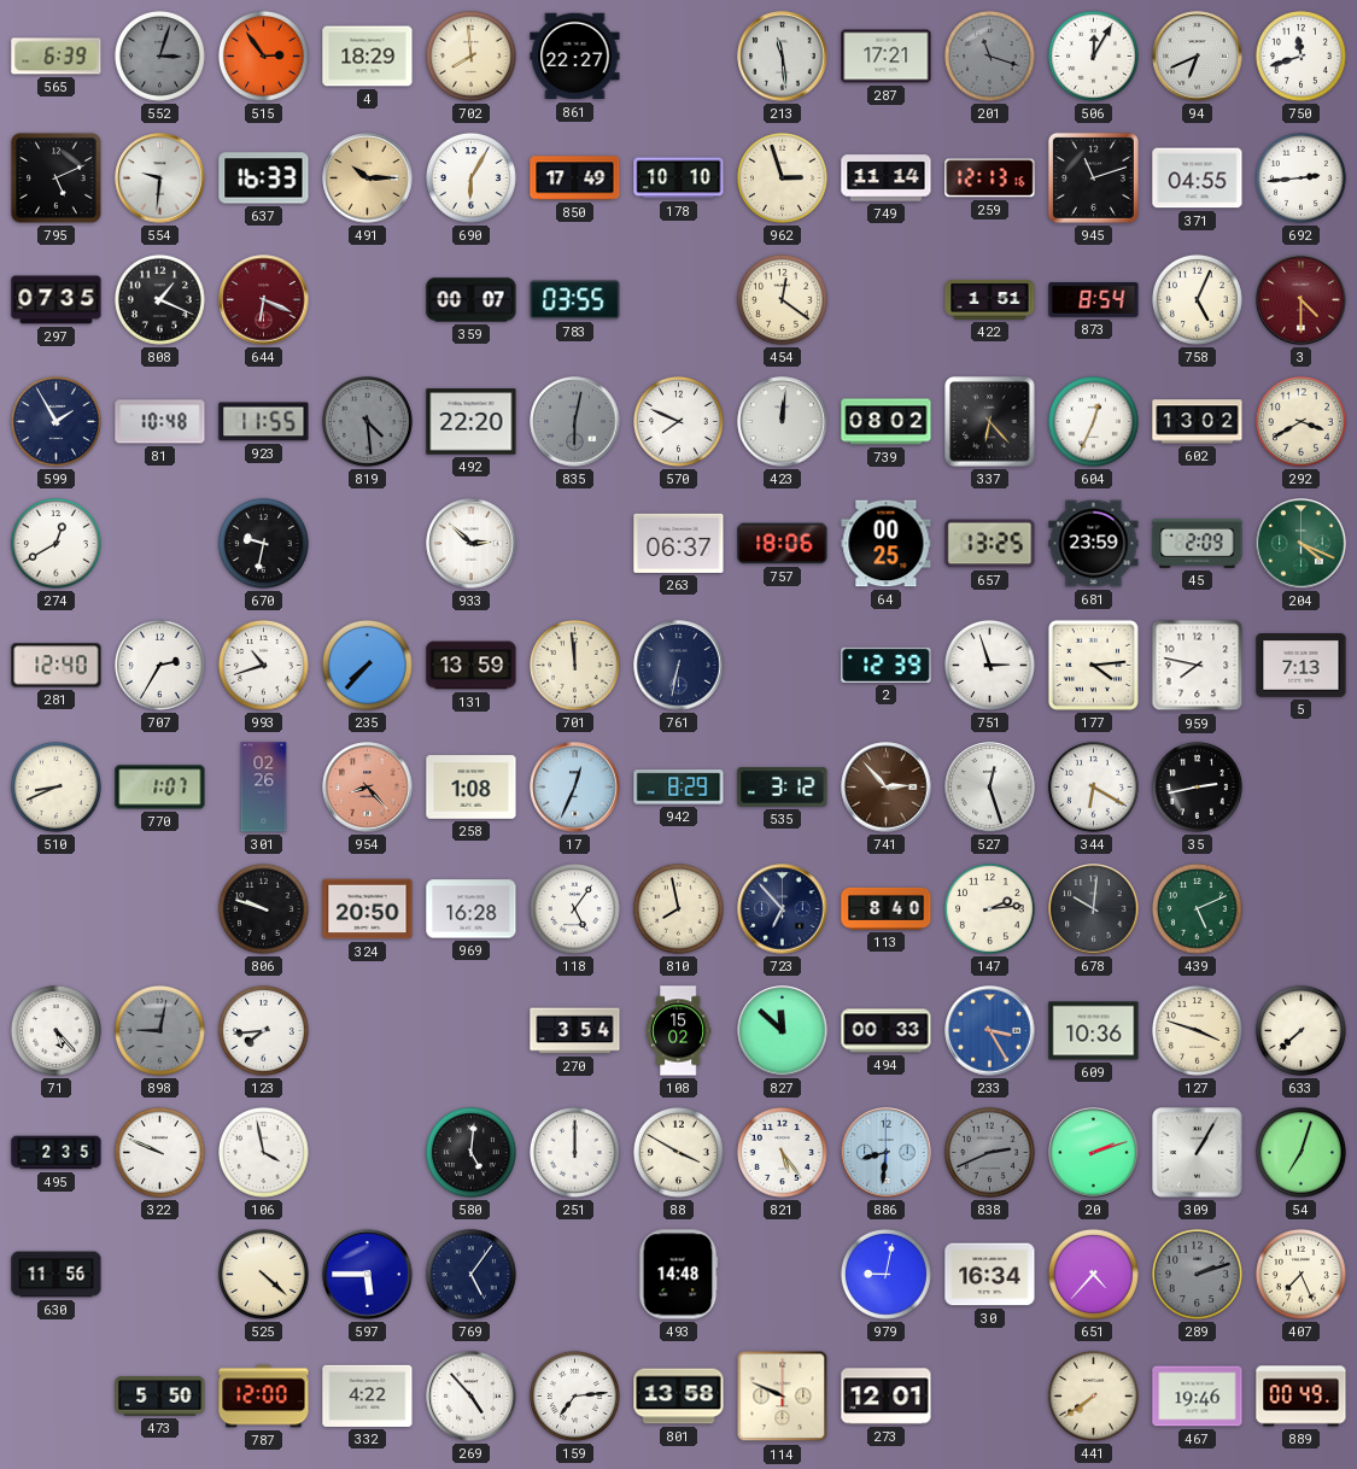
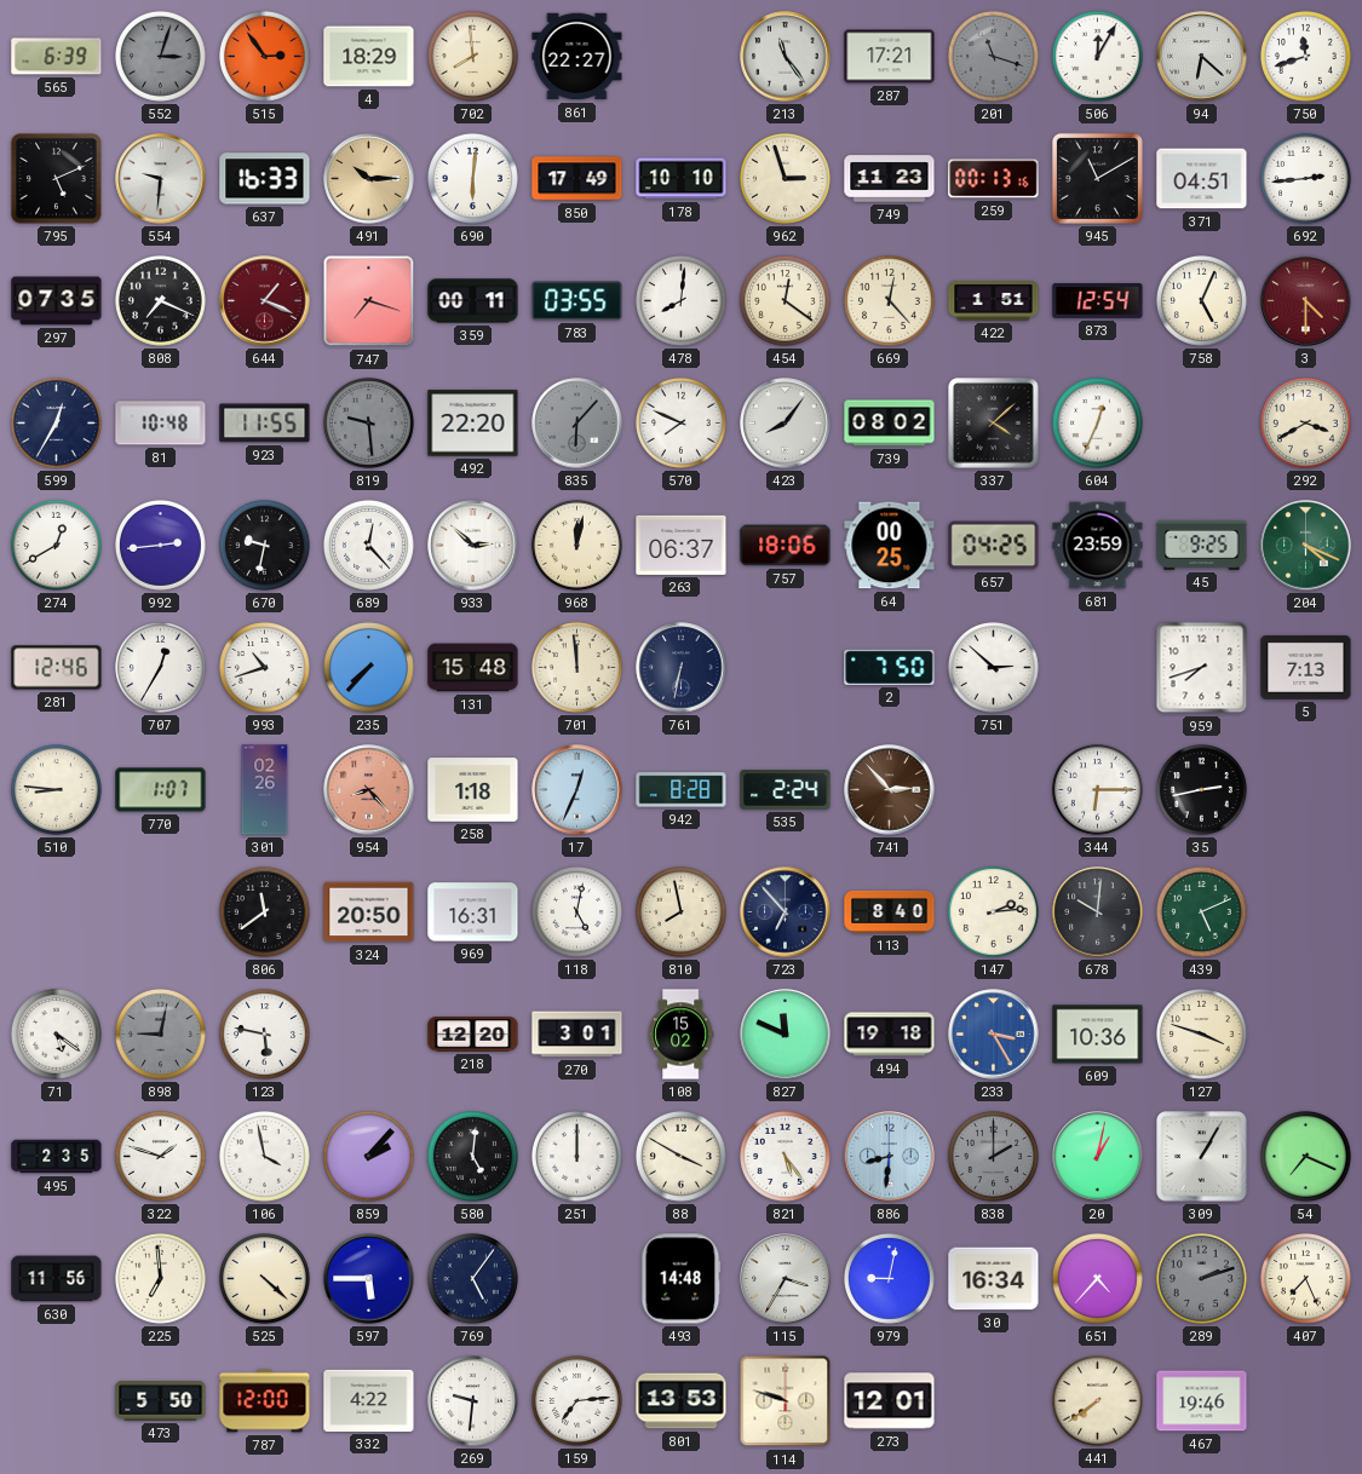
213: 11:29 -> 11:24 (786, 57)
94: 6:41 -> 6:22 (1202, 57)
690: 6:05 -> 6:01 (472, 178)
749: 11:14 -> 11:23 (890, 179)
259: 12:13 -> 00:13 (994, 179)
945: 11:12 -> 11:10 (1097, 178)
371: 04:55 -> 04:51 (1202, 179)
808: 1:19 -> 7:19 (160, 300)
644: 6:19 -> 1:19 (265, 301)
747: none -> 7:18 (369, 301)
359: 00:07 -> 00:11 (473, 301)
478: none -> 8:01 (680, 300)
669: none -> 12:23 (889, 300)
873: 8:54 -> 12:54 (1098, 301)
599: 1:55 -> 12:35 (56, 422)
819: 4:29 -> 9:29 (368, 422)
835: 6:02 -> 6:07 (577, 424)
423: 12:01 -> 8:06 (786, 424)
337: 6:23 -> 4:08 (994, 424)
602: 13:02 -> none (1198, 422)
992: none -> 2:44 (160, 545)
689: none -> 12:23 (368, 545)
968: none -> 12:02 (576, 545)
657: 13:25 -> 04:25 (994, 546)
45: 2:09 -> 9:25 (1202, 545)
281: 12:40 -> 12:46 (57, 668)
707: 2:35 -> 12:35 (160, 667)
131: 13:59 -> 15:48 (473, 668)
2: 12:39 -> 7:50 (890, 667)
751: 2:57 -> 2:52 (993, 667)
177: 4:14 -> none (1093, 665)
959: 7:47 -> 7:42 (1202, 668)
510: 8:41 -> 8:46 (56, 789)
258: 1:08 -> 1:18 (473, 790)
942: 8:29 -> 8:28 (682, 790)
535: 3:12 -> 2:24 (786, 790)
527: 12:27 -> none (990, 788)
344: 6:20 -> 6:15 (1097, 789)
806: 9:48 -> 11:39 (264, 911)
969: 16:28 -> 16:31 (473, 912)
118: 5:06 -> 5:02 (576, 911)
71: 5:23 -> 5:21 (56, 1033)
123: 7:44 -> 5:47 (264, 1033)
218: none -> 12:20 (473, 1035)
270: 3:54 -> 3:01 (577, 1035)
827: 11:52 -> 11:49 (786, 1035)
494: 00:33 -> 19:18 (890, 1035)
633: 7:38 -> none (1300, 1030)
322: 9:49 -> 1:48 (160, 1156)
859: none -> 2:07 (368, 1156)
838: 2:41 -> 2:00 (993, 1156)
20: 2:12 -> 1:02 (1098, 1157)
54: 7:03 -> 7:19 (1305, 1156)
225: none -> 6:59 (160, 1278)
115: none -> 3:35 (786, 1279)
269: 4:53 -> 9:31 (473, 1401)
801: 13:58 -> 13:53 (682, 1401)
114: 9:49 -> 9:48 (786, 1401)
889: 00:49 -> none (1302, 1397)
